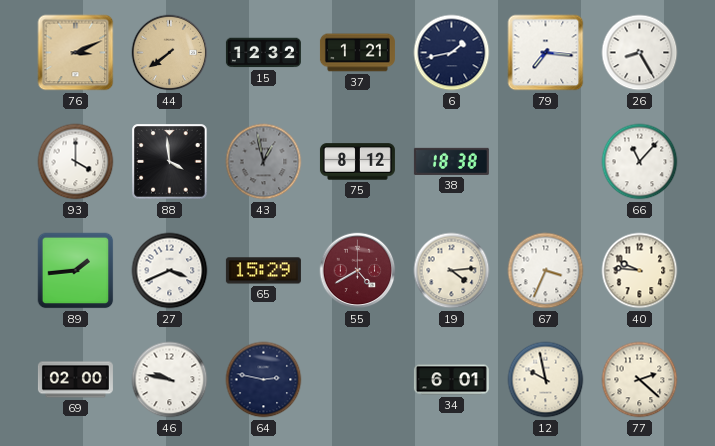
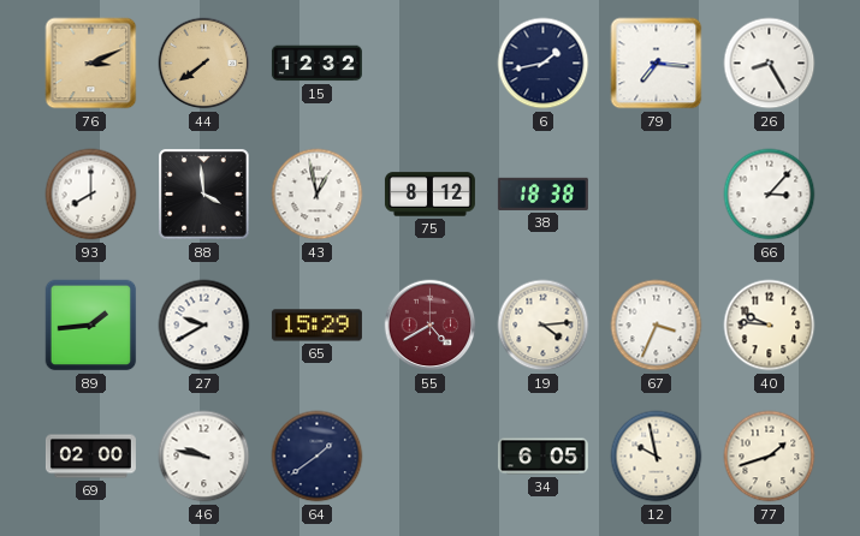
37: 1:21 -> none (357, 53)
93: 4:00 -> 8:00 (91, 195)
43 dial: grey -> white (318, 195)
66: 11:07 -> 3:07 (770, 195)
27: 3:41 -> 9:40 (204, 326)
64: 2:47 -> 1:39 (318, 457)
34: 6:01 -> 6:05 (542, 457)
77: 2:22 -> 1:42 (770, 457)
